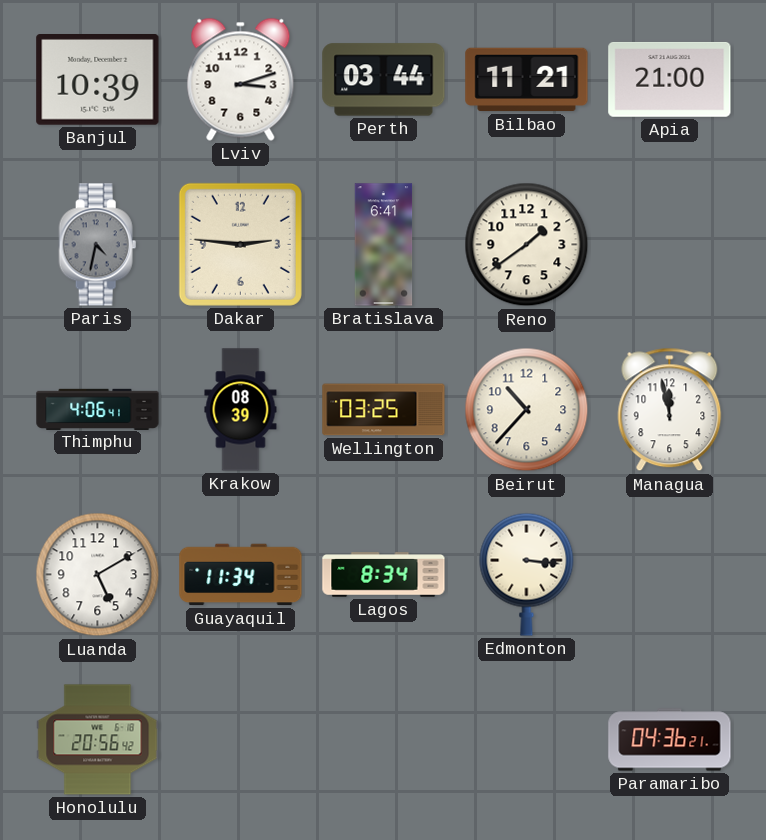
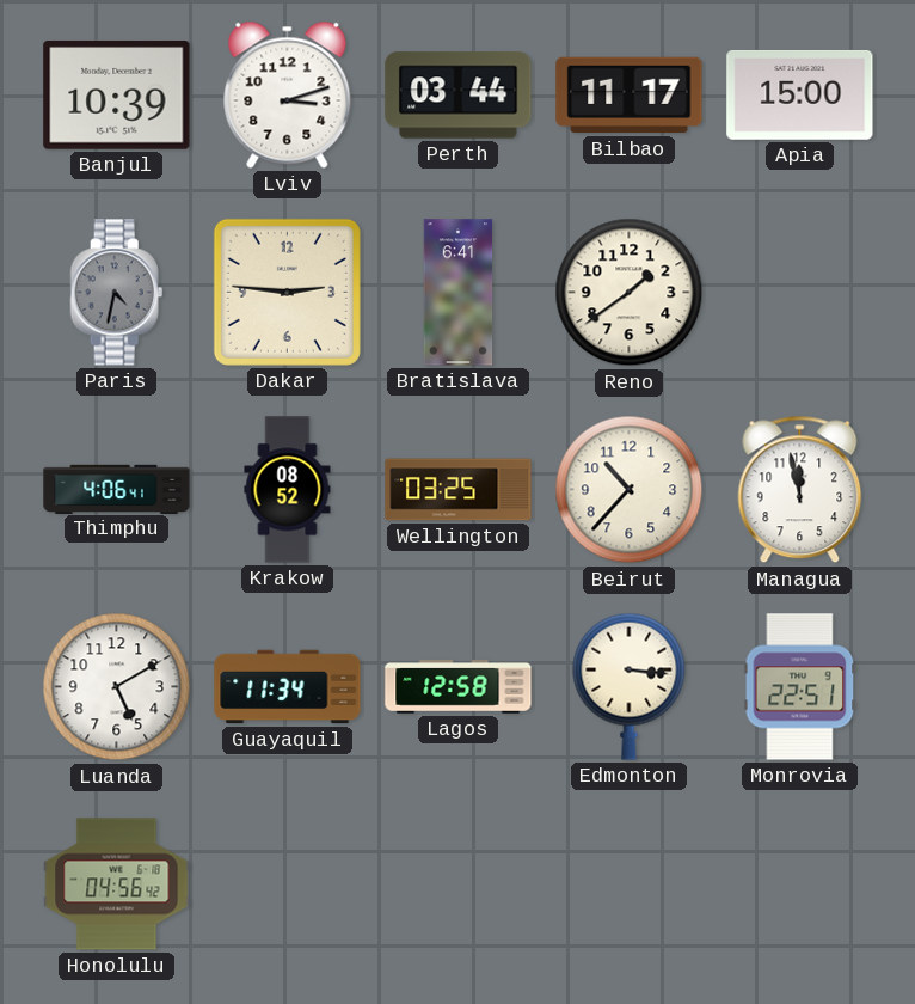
Bilbao: 11:21 -> 11:17 (630, 96)
Apia: 21:00 -> 15:00 (800, 94)
Krakow: 08:39 -> 08:52 (288, 490)
Lagos: 8:34 -> 12:58 (459, 687)
Monrovia: none -> 22:51 (800, 687)
Honolulu: 20:56 -> 04:56 (117, 884)
Paramaribo: 04:36 -> none (670, 740)
